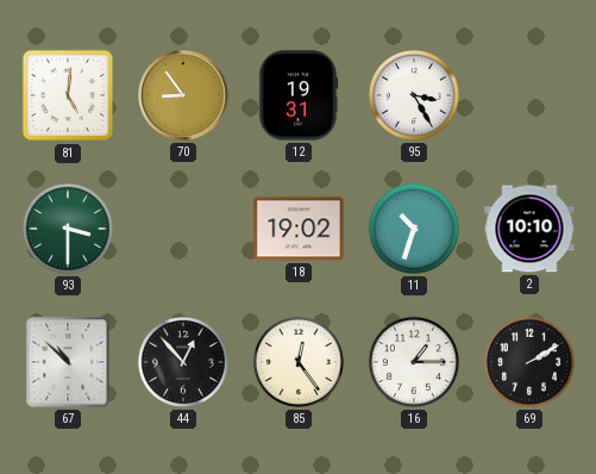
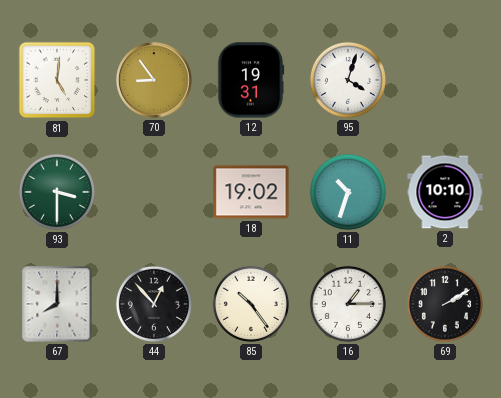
95: 3:25 -> 4:03 (348, 80)
67: 10:52 -> 8:00 (57, 304)
85: 12:24 -> 10:24 (251, 304)
